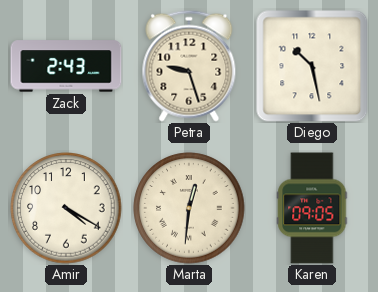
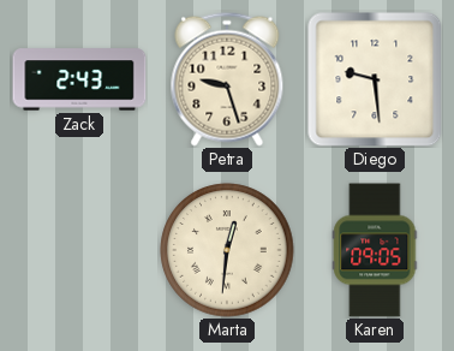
Diego: 10:28 -> 9:29 (375, 79)
Amir: 4:20 -> none (66, 208)
